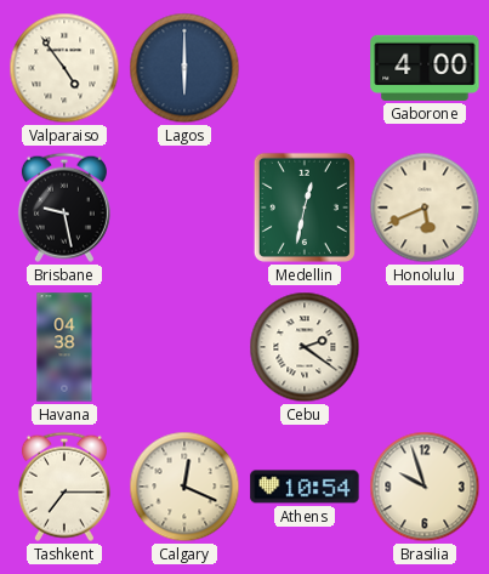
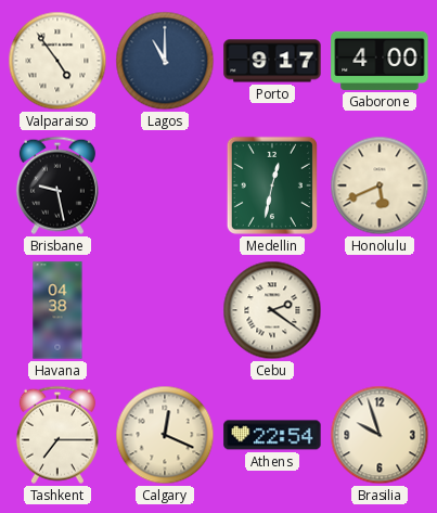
Lagos: 6:00 -> 11:00 (165, 61)
Porto: none -> 9:17 (272, 61)
Athens: 10:54 -> 22:54 (272, 435)
